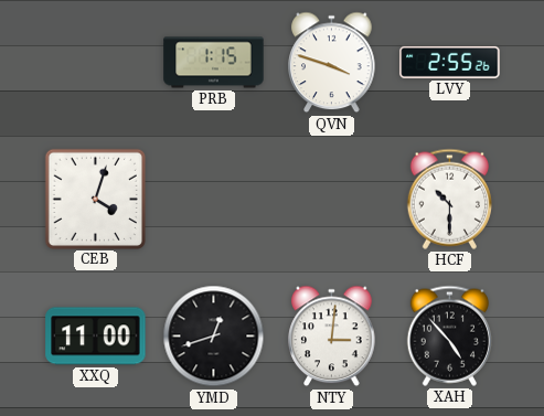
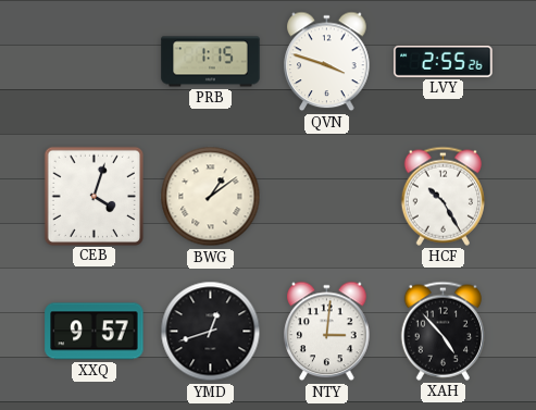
BWG: none -> 1:09 (211, 197)
HCF: 10:30 -> 10:25 (442, 196)
XXQ: 11:00 -> 9:57 (95, 332)
